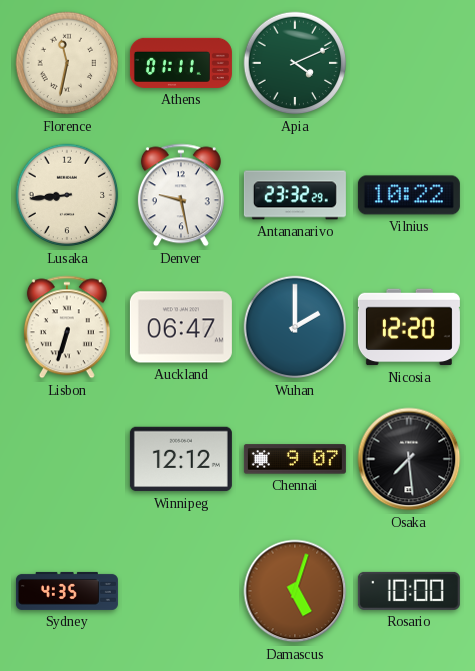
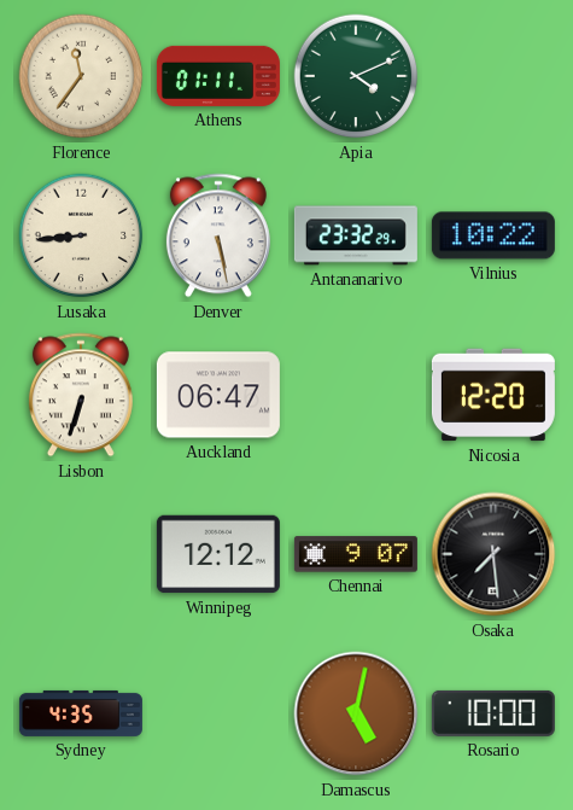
Florence: 11:32 -> 11:36 (81, 76)
Denver: 9:28 -> 5:28 (218, 235)
Wuhan: 2:00 -> none (295, 327)
Damascus: 5:03 -> 5:02 (356, 713)
